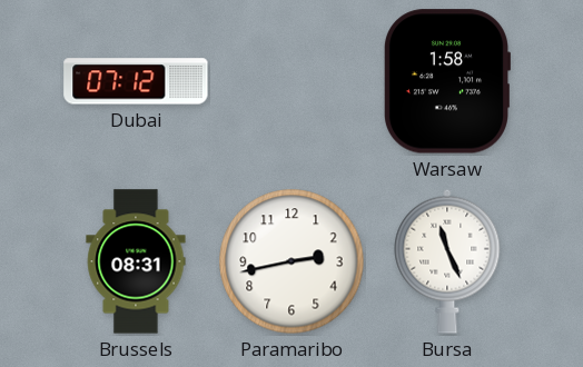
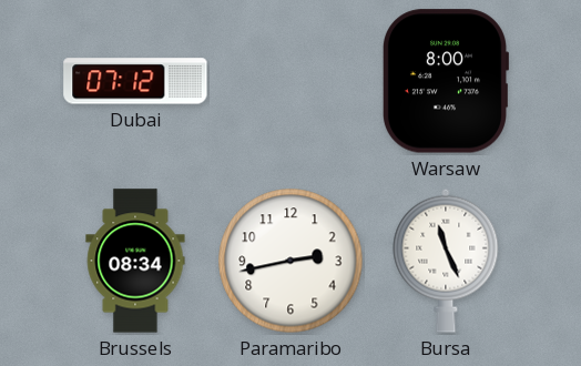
Warsaw: 1:58 -> 8:00 (445, 81)
Brussels: 08:31 -> 08:34 (135, 261)
